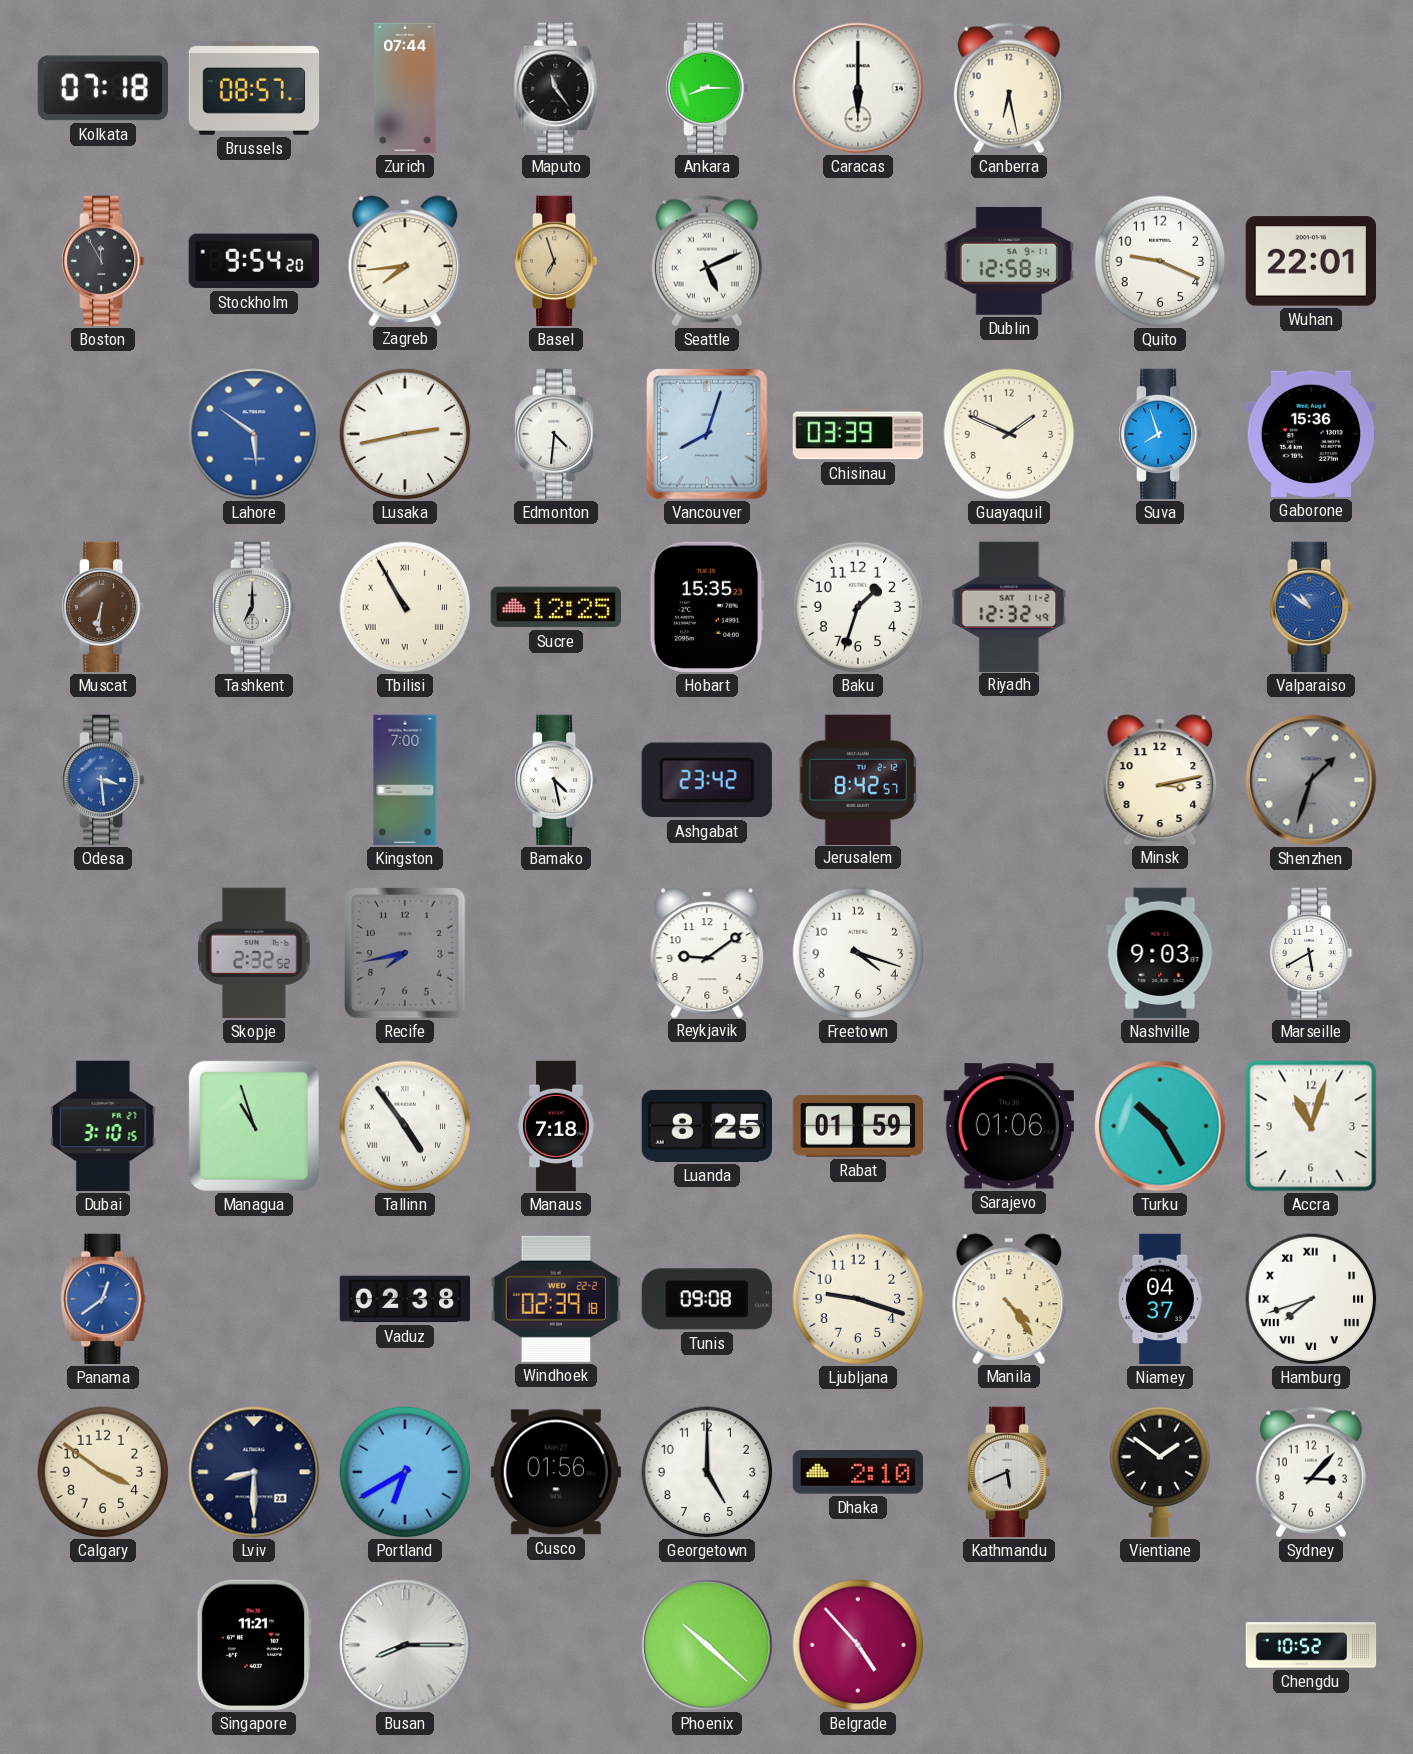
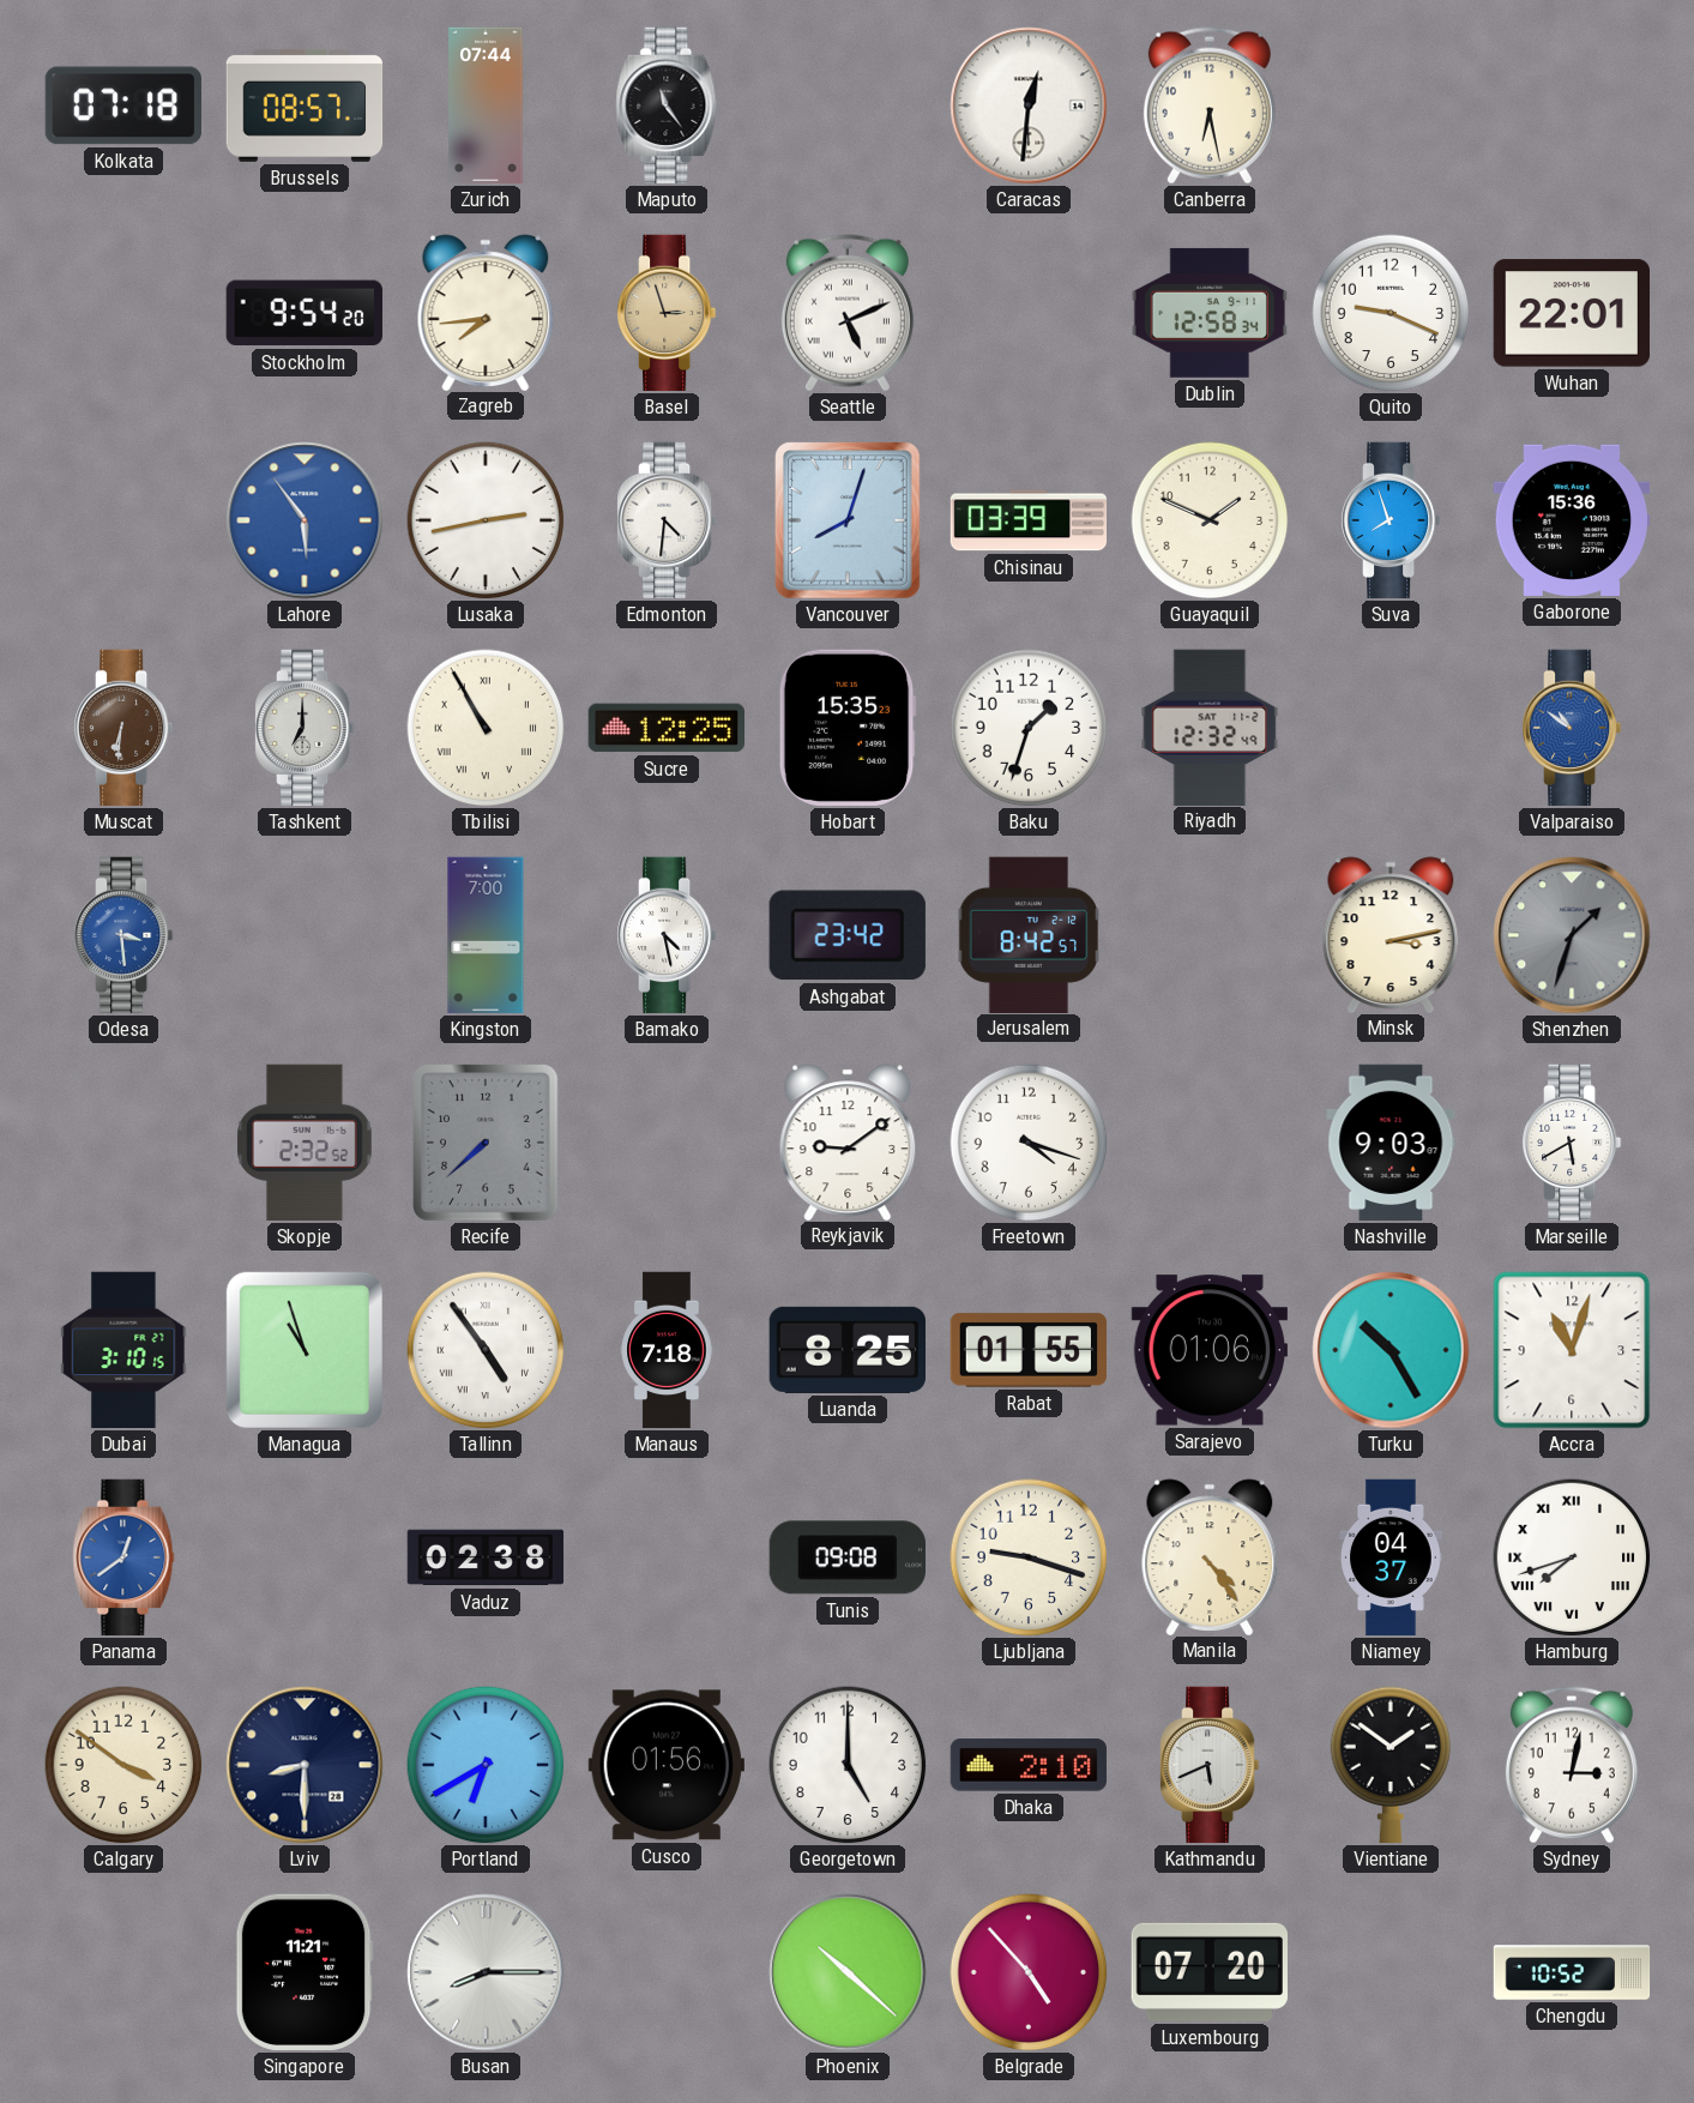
Ankara: 8:15 -> none (708, 88)
Caracas: 6:00 -> 12:31 (1029, 106)
Boston: 11:55 -> none (104, 261)
Basel: 6:57 -> 2:57 (668, 313)
Lahore: 5:51 -> 5:54 (305, 520)
Recife: 7:43 -> 7:38 (486, 1143)
Rabat: 01:59 -> 01:55 (1027, 1350)
Windhoek: 02:39 -> none (556, 1299)
Sydney: 3:07 -> 3:02 (1572, 1765)
Luxembourg: none -> 07:20 (1208, 1972)
